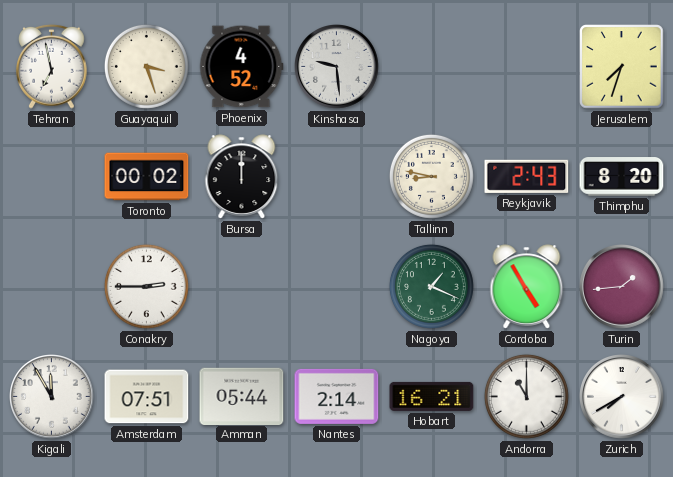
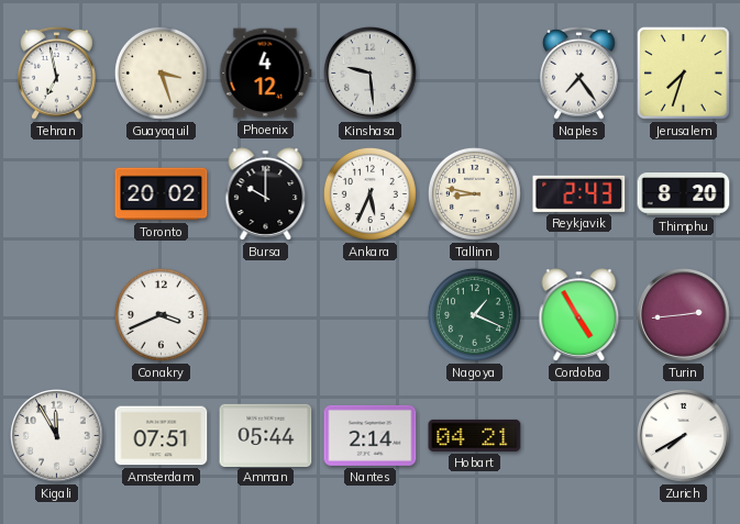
Phoenix: 4:52 -> 4:12 (266, 74)
Naples: none -> 7:24 (579, 73)
Toronto: 00:02 -> 20:02 (162, 194)
Bursa: 12:00 -> 10:00 (266, 194)
Ankara: none -> 5:34 (369, 193)
Conakry: 2:45 -> 3:41 (161, 314)
Turin: 1:44 -> 2:44 (684, 315)
Hobart: 16:21 -> 04:21 (475, 435)
Andorra: 11:00 -> none (526, 396)
